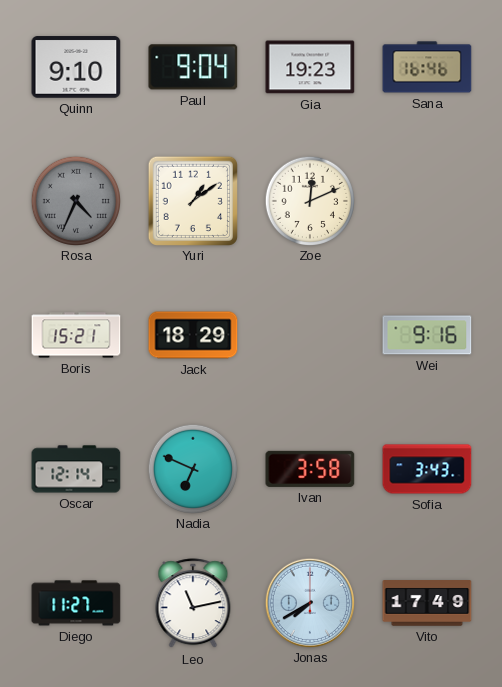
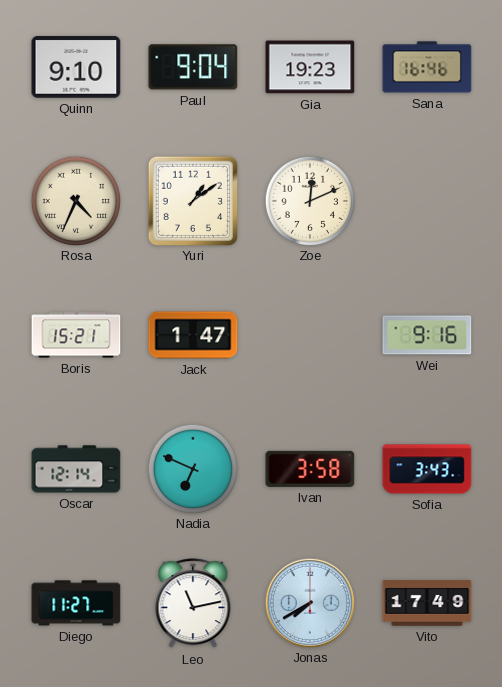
Rosa dial: grey -> cream (75, 200)
Jack: 18:29 -> 1:47 (193, 335)
